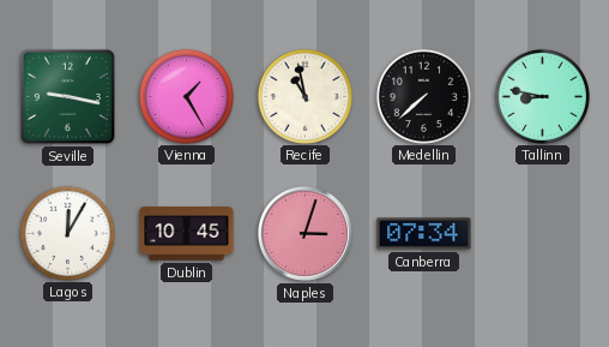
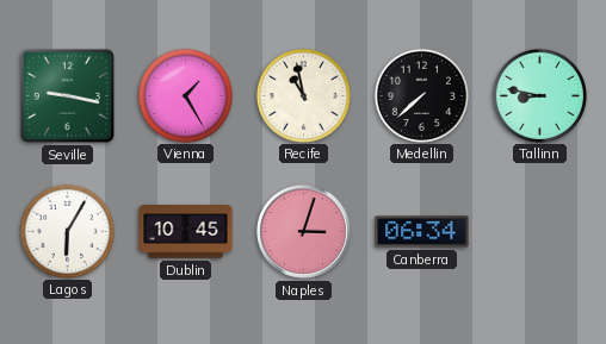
Lagos: 12:05 -> 6:05 (67, 231)
Canberra: 07:34 -> 06:34 (422, 232)
